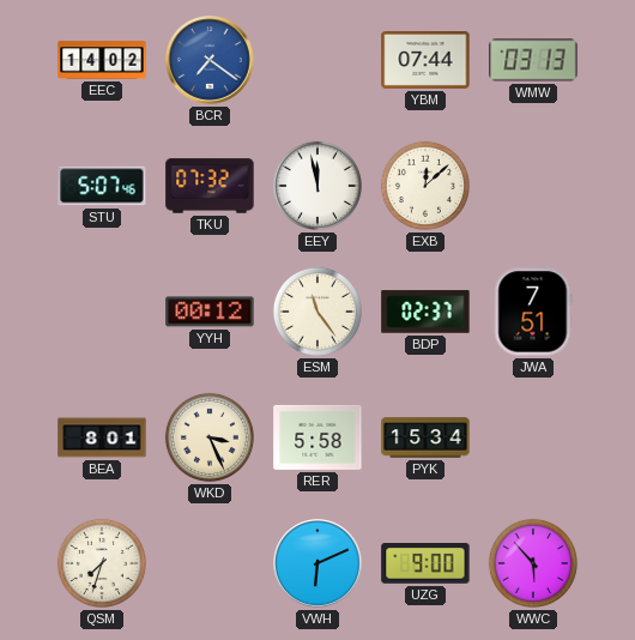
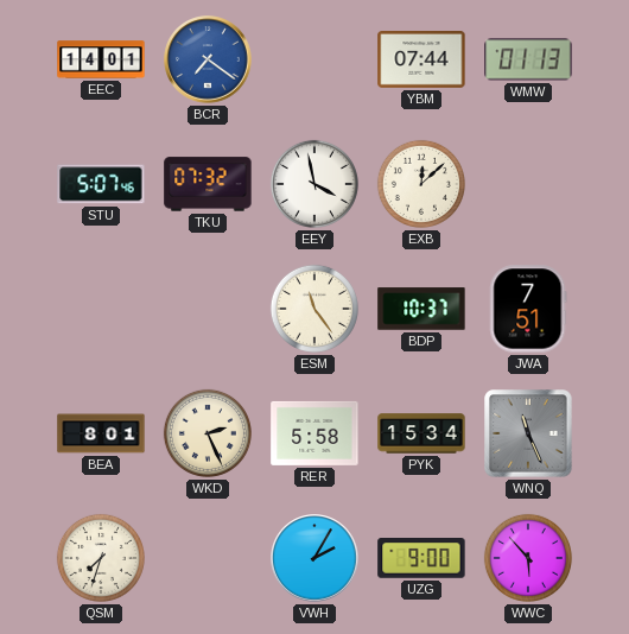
EEC: 14:02 -> 14:01 (101, 59)
WMW: 03:13 -> 01:13 (528, 59)
EEY: 11:58 -> 3:58 (314, 184)
YYH: 00:12 -> none (210, 312)
BDP: 02:37 -> 10:37 (421, 309)
WKD: 3:26 -> 2:26 (208, 433)
WNQ: none -> 11:26 (528, 433)
VWH: 6:11 -> 2:05 (314, 558)
